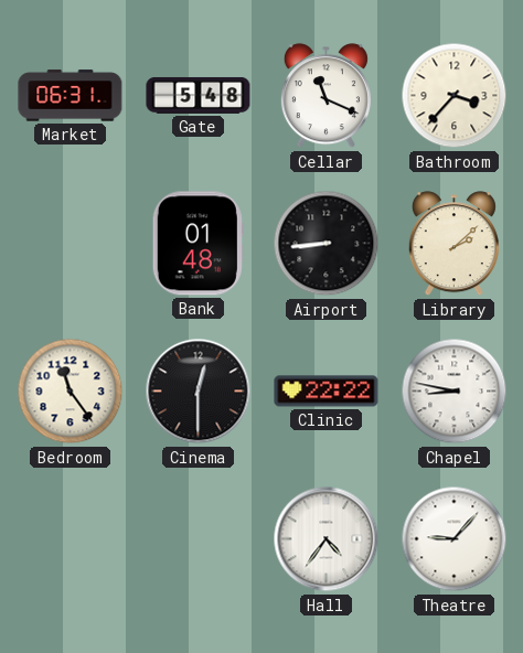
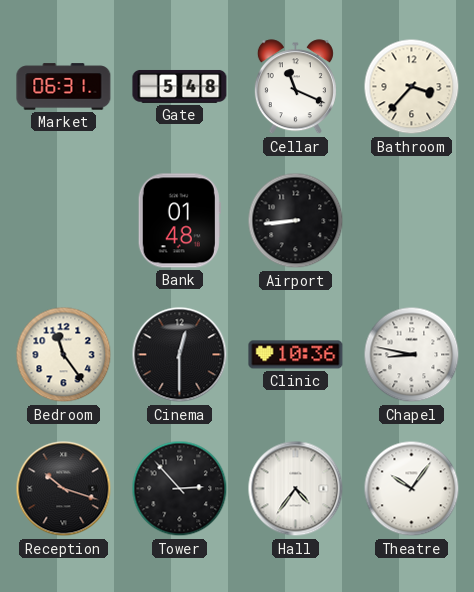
Library: 2:08 -> none (453, 244)
Clinic: 22:22 -> 10:36 (296, 355)
Reception: none -> 10:18 (64, 489)
Tower: none -> 2:53 (180, 489)
Theatre: 9:07 -> 10:06 (412, 489)
